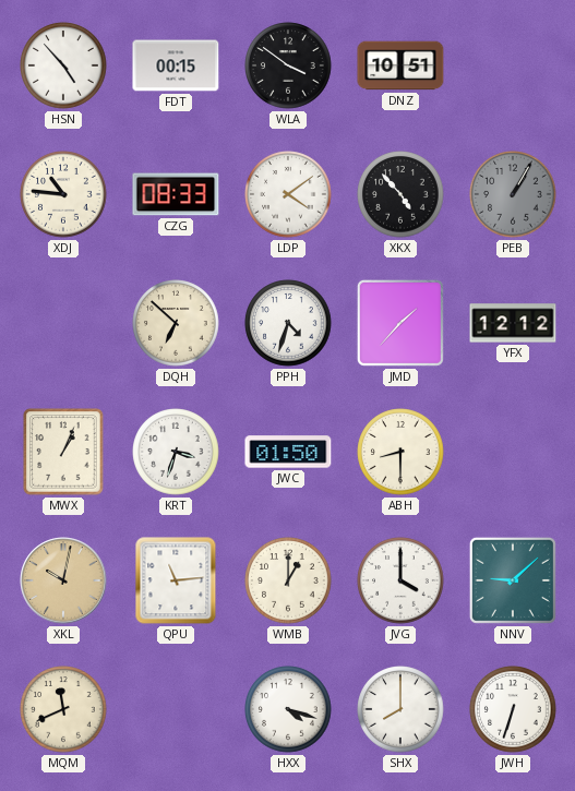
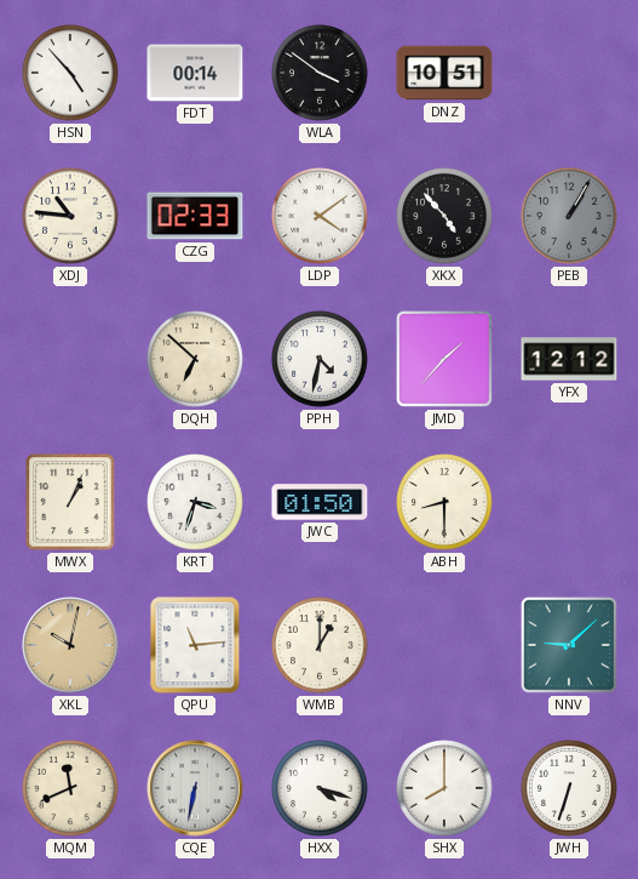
FDT: 00:15 -> 00:14 (195, 73)
CZG: 08:33 -> 02:33 (195, 216)
PPH: 4:33 -> 4:32 (320, 359)
JVG: 4:00 -> none (400, 580)
CQE: none -> 6:32 (195, 788)
